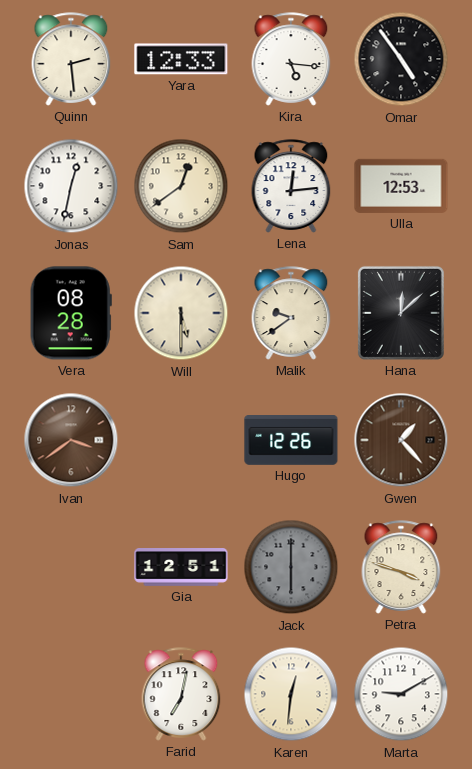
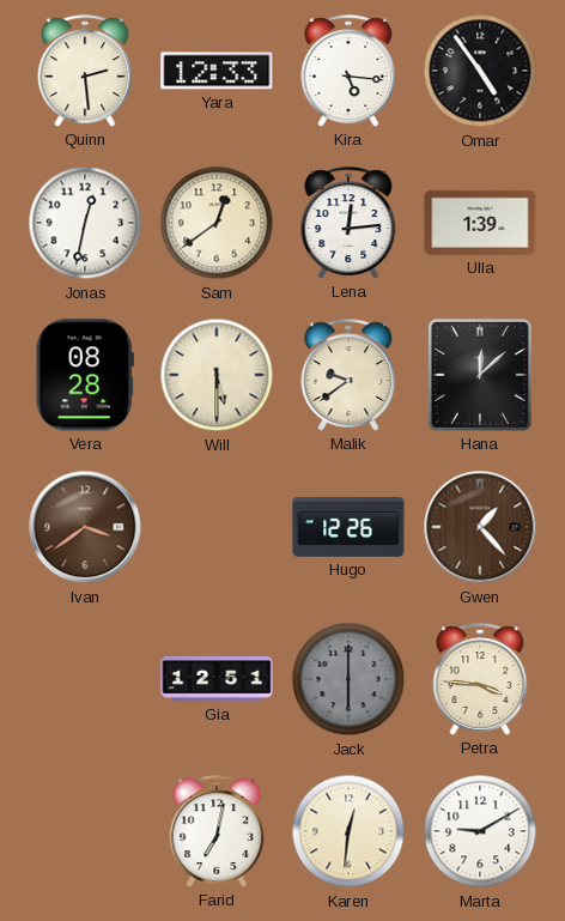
Ulla: 12:53 -> 1:39 (480, 223)
Petra: 3:48 -> 3:46 (480, 679)
